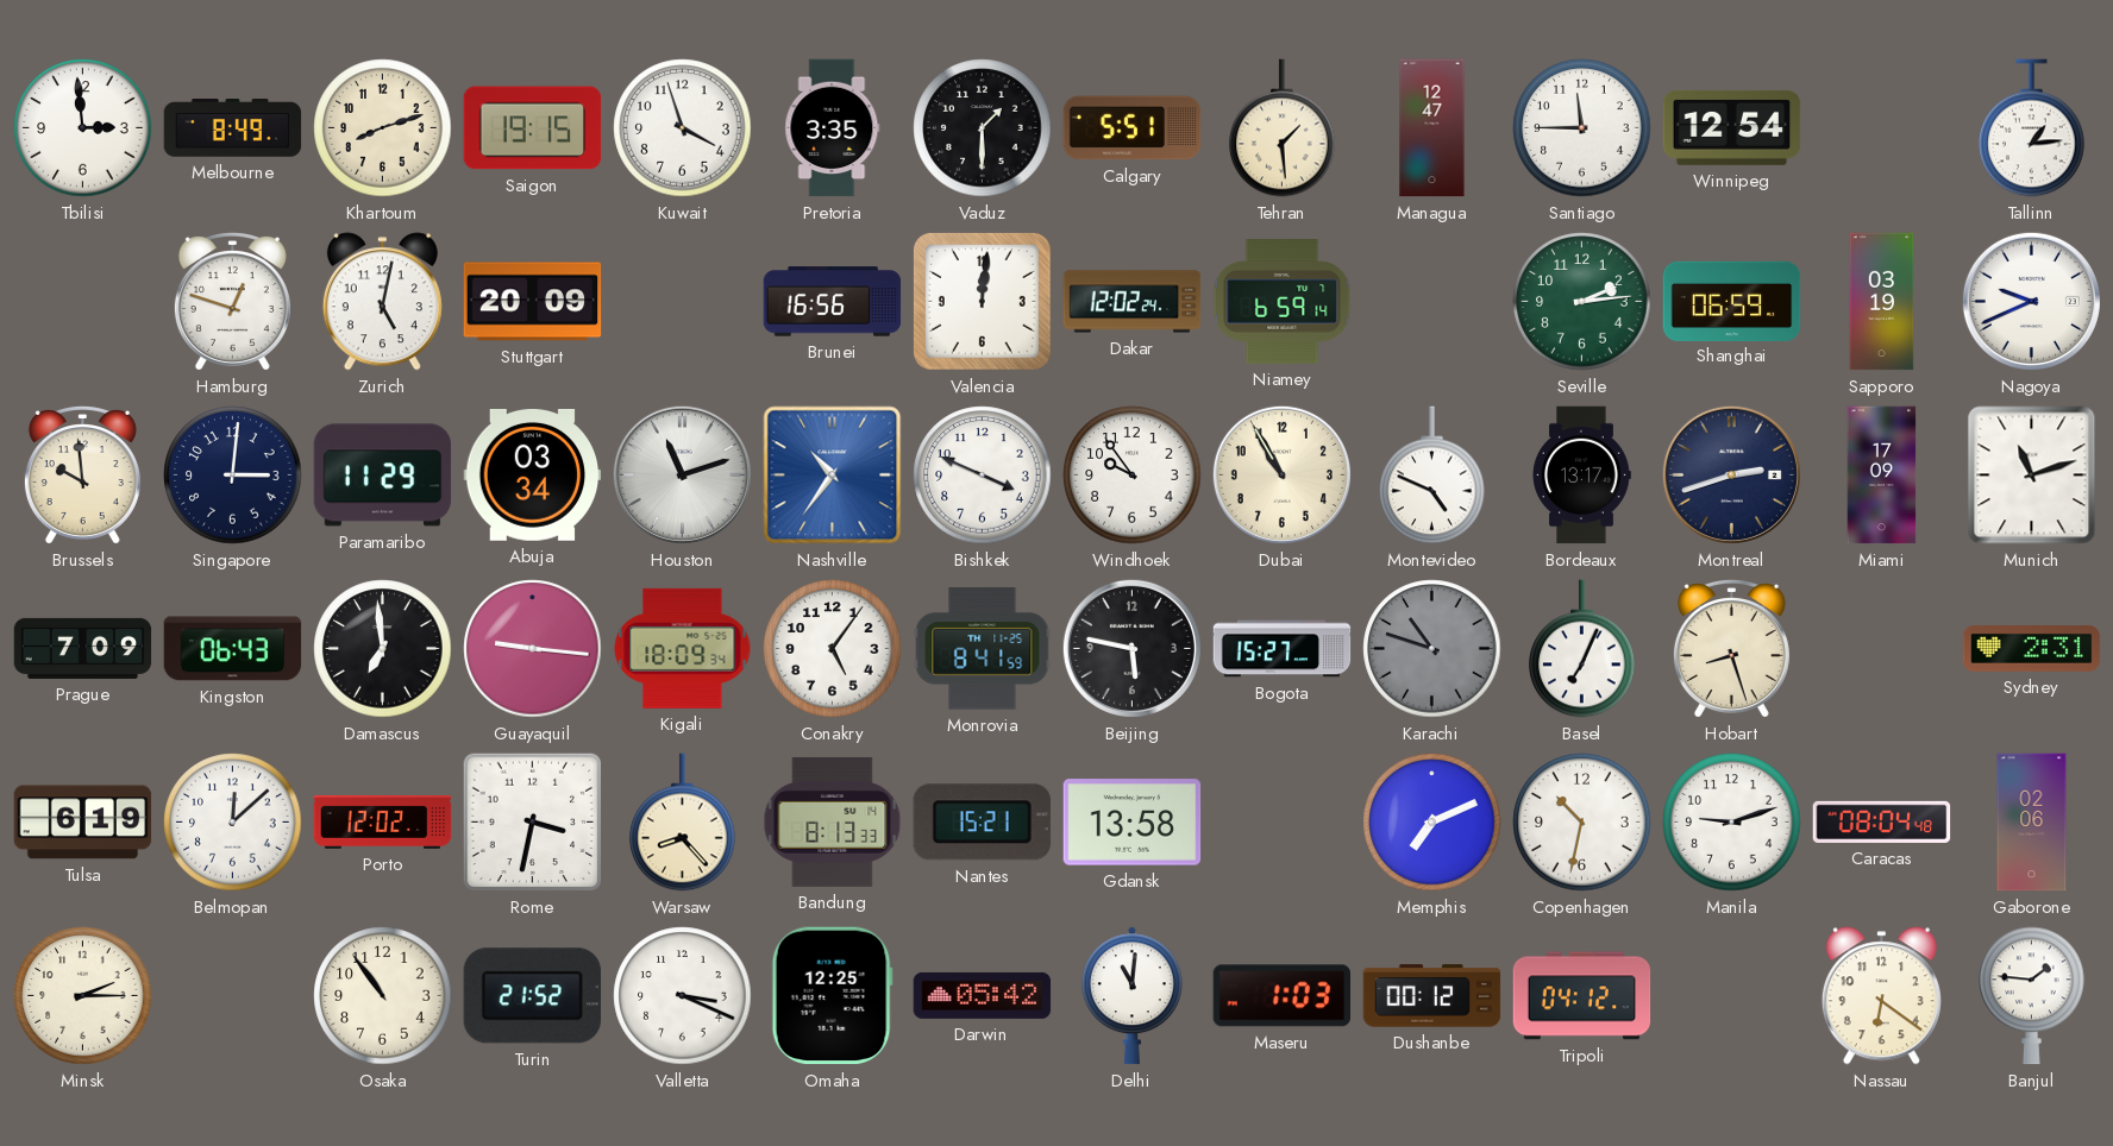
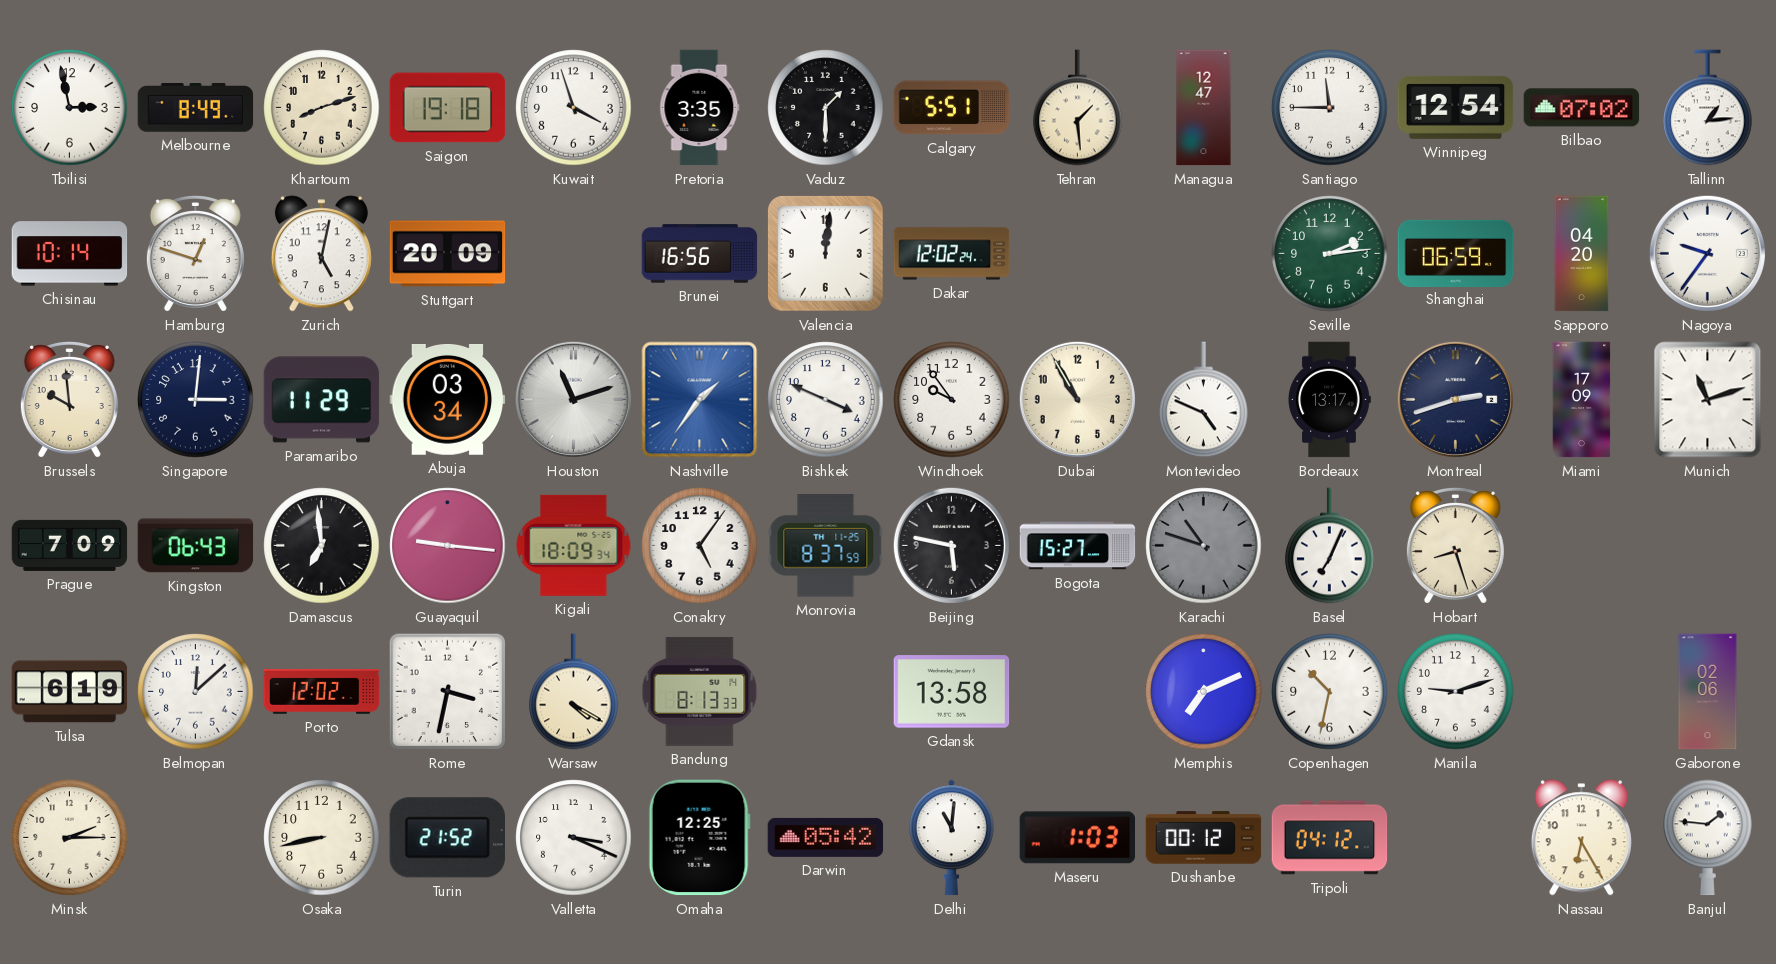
Tbilisi: 2:59 -> 2:58 (70, 108)
Saigon: 19:15 -> 19:18 (448, 108)
Bilbao: none -> 07:02 (1582, 108)
Chisinau: none -> 10:14 (70, 254)
Niamey: 6:59 -> none (1283, 302)
Sapporo: 03:19 -> 04:20 (1582, 254)
Nagoya: 9:41 -> 9:36 (1707, 253)
Nashville: 10:36 -> 1:36 (700, 400)
Monrovia: 8:41 -> 8:37 (826, 546)
Sydney: 2:31 -> none (2032, 649)
Warsaw: 8:23 -> 4:20 (574, 692)
Nantes: 15:21 -> none (982, 823)
Caracas: 08:04 -> none (1882, 821)
Osaka: 10:54 -> 8:43 (322, 838)
Nassau: 6:21 -> 6:25 (1581, 838)
